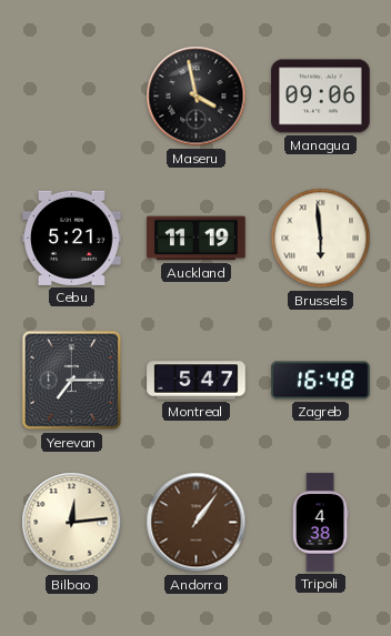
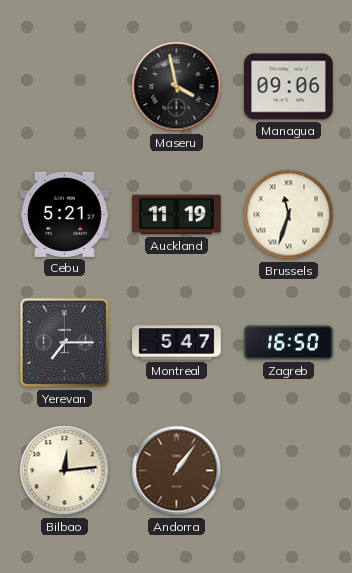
Brussels: 5:59 -> 11:33 (289, 215)
Zagreb: 16:48 -> 16:50 (289, 343)
Tripoli: 4:38 -> none (320, 523)
